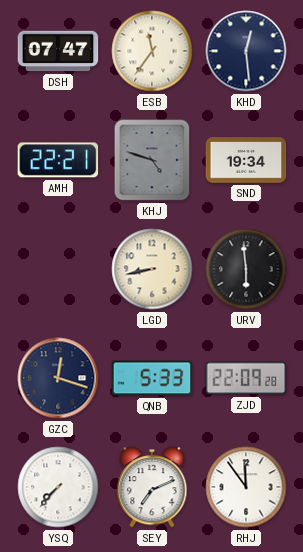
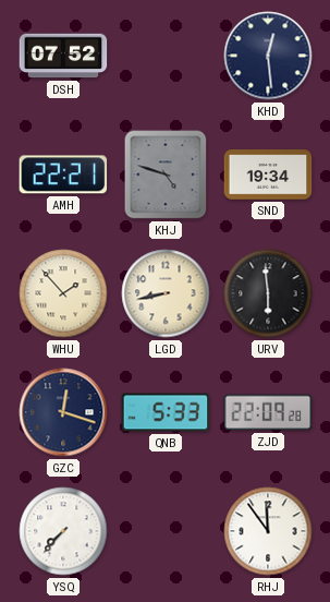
DSH: 07:47 -> 07:52 (63, 56)
ESB: 11:36 -> none (152, 51)
WHU: none -> 1:53 (63, 293)
SEY: 7:11 -> none (152, 487)
